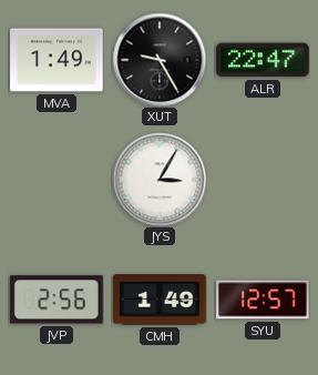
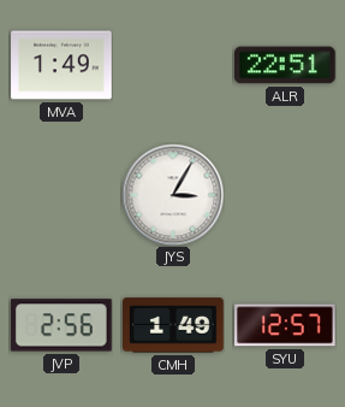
XUT: 9:25 -> none (160, 60)
ALR: 22:47 -> 22:51 (286, 65)
